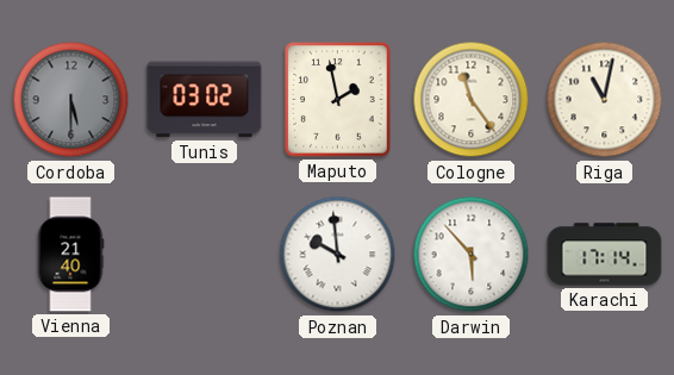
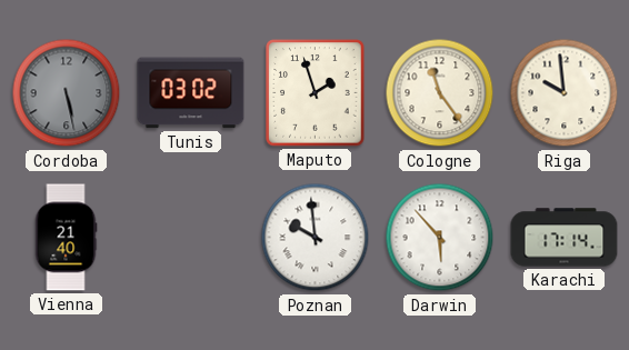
Cordoba: 5:30 -> 5:28 (67, 93)
Maputo: 1:58 -> 1:57 (316, 93)
Riga: 11:02 -> 9:59 (565, 93)
